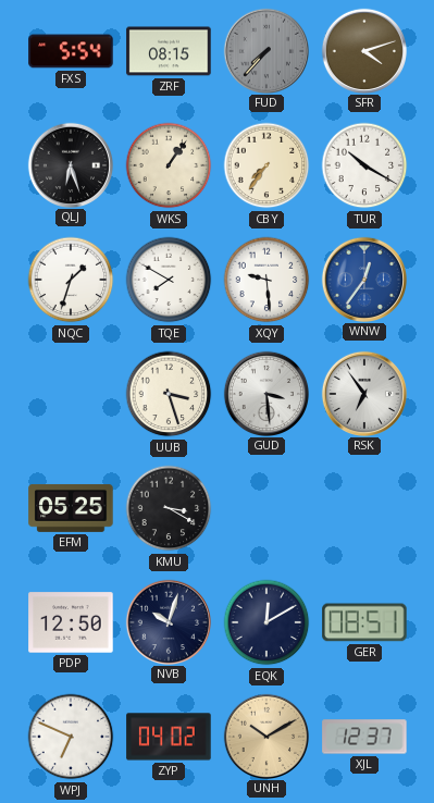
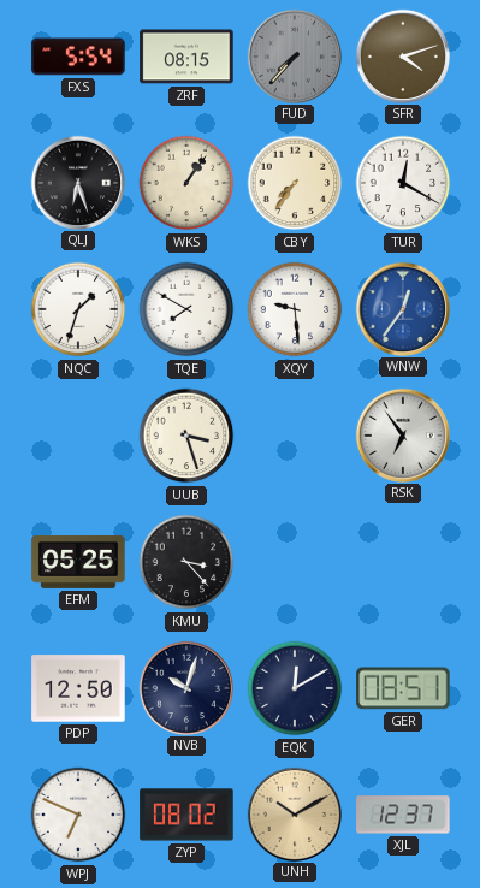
TUR: 10:20 -> 12:20 (403, 183)
GUD: 3:29 -> none (265, 393)
KMU: 3:20 -> 3:23 (186, 562)
ZYP: 04:02 -> 08:02 (186, 815)
